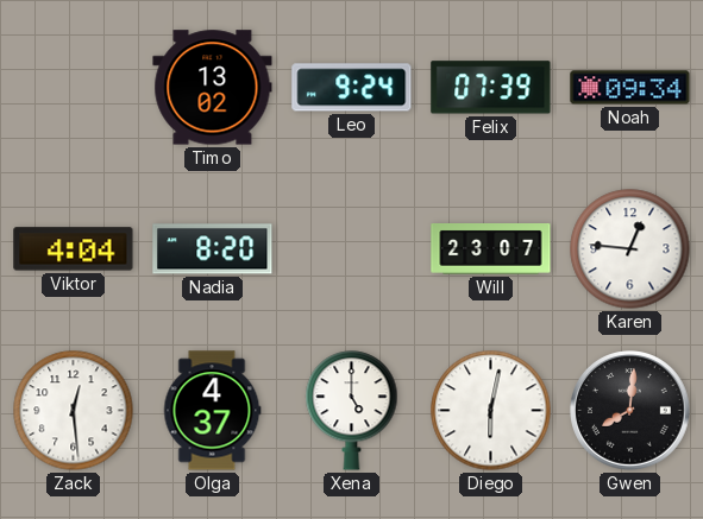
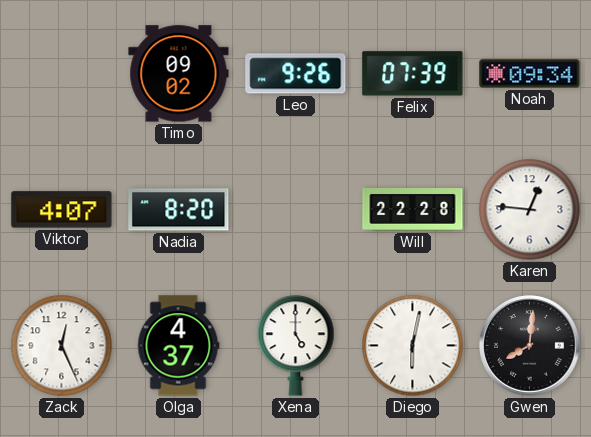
Timo: 13:02 -> 09:02 (179, 74)
Leo: 9:24 -> 9:26 (296, 74)
Viktor: 4:04 -> 4:07 (62, 210)
Will: 23:07 -> 22:28 (413, 210)
Zack: 12:29 -> 12:26 (62, 346)
